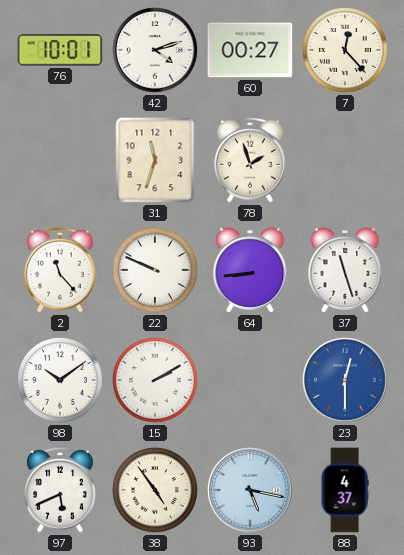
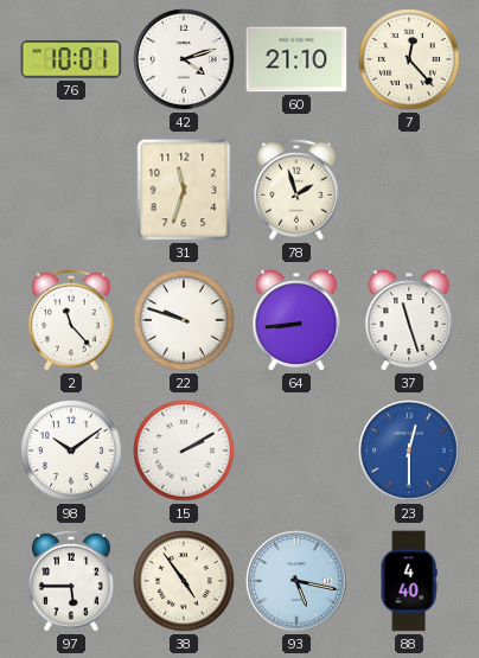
60: 00:27 -> 21:10 (296, 59)
22: 9:49 -> 9:48 (185, 321)
97: 5:41 -> 5:45 (72, 581)
88: 4:37 -> 4:40 (409, 581)
